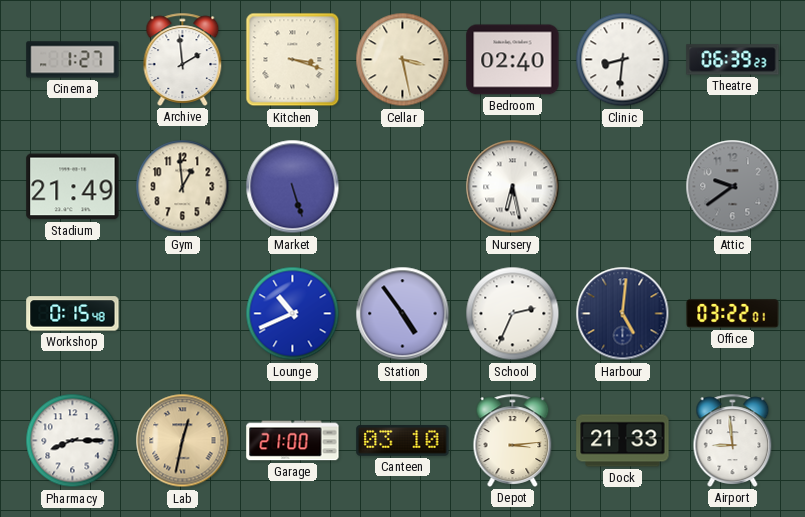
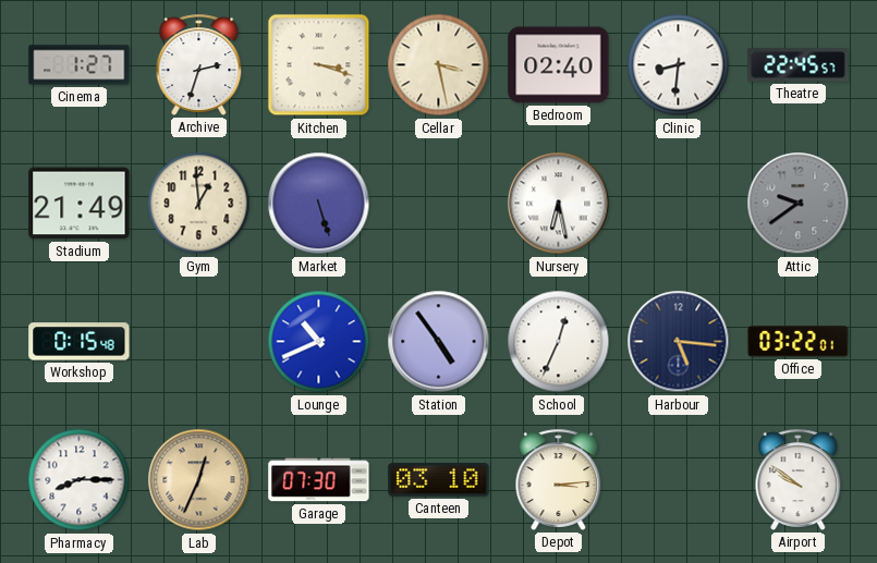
Archive: 1:59 -> 2:33 (199, 64)
Theatre: 06:39 -> 22:45 (799, 65)
School: 2:34 -> 12:34 (559, 342)
Harbour: 5:01 -> 5:16 (679, 342)
Lab: 12:32 -> 12:34 (199, 480)
Garage: 21:00 -> 07:30 (319, 480)
Dock: 21:33 -> none (623, 441)
Airport: 8:59 -> 9:51 (799, 479)
